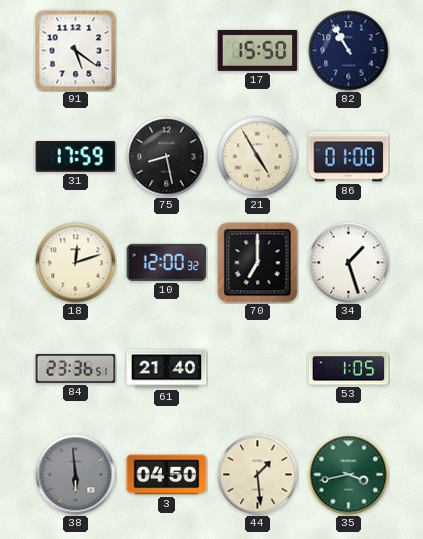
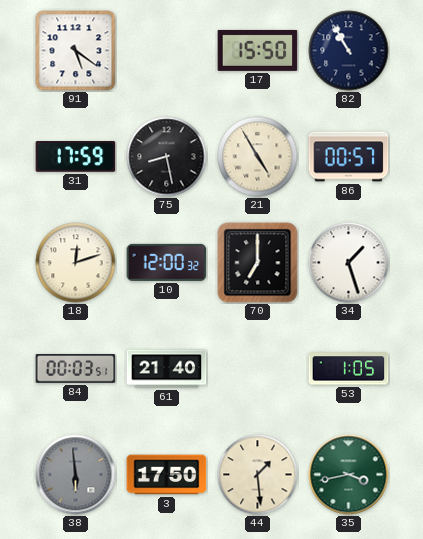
86: 01:00 -> 00:57 (349, 157)
84: 23:36 -> 00:03 (76, 369)
3: 04:50 -> 17:50 (167, 475)
